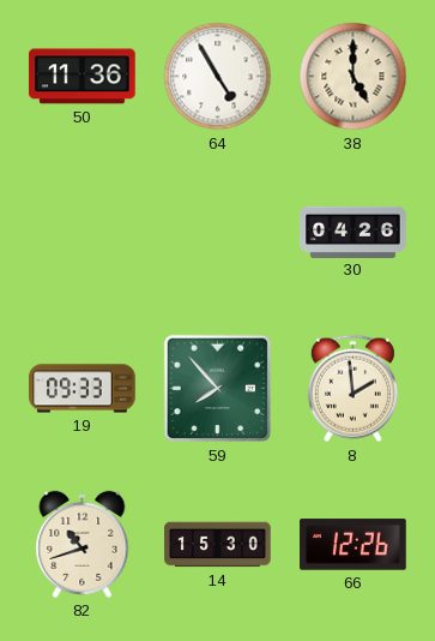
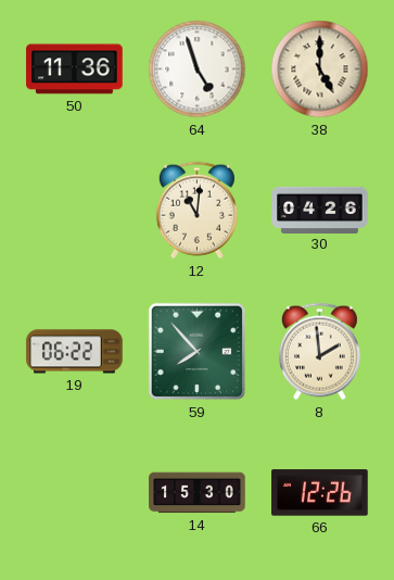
64: 4:55 -> 4:57 (198, 70)
12: none -> 11:01 (196, 211)
19: 09:33 -> 06:22 (75, 352)
82: 10:42 -> none (83, 544)
